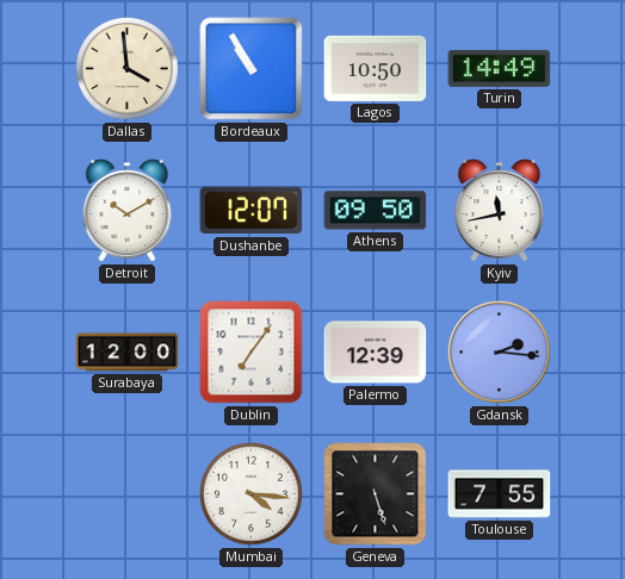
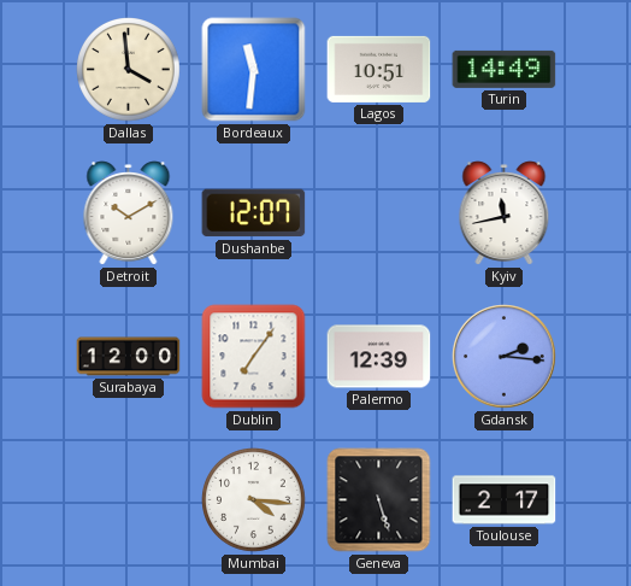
Bordeaux: 10:55 -> 11:31 (254, 70)
Lagos: 10:50 -> 10:51 (379, 69)
Athens: 09:50 -> none (376, 211)
Toulouse: 7:55 -> 2:17 (505, 500)
